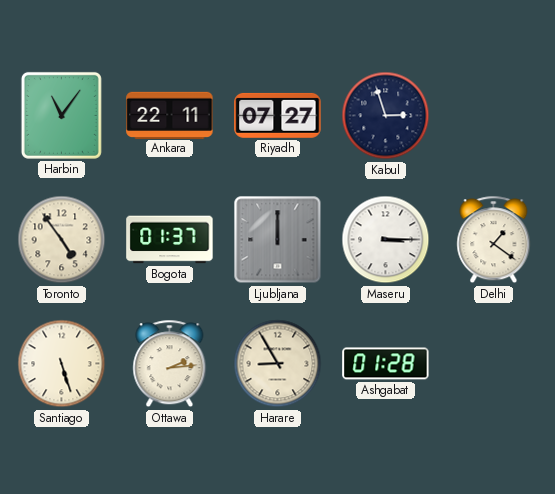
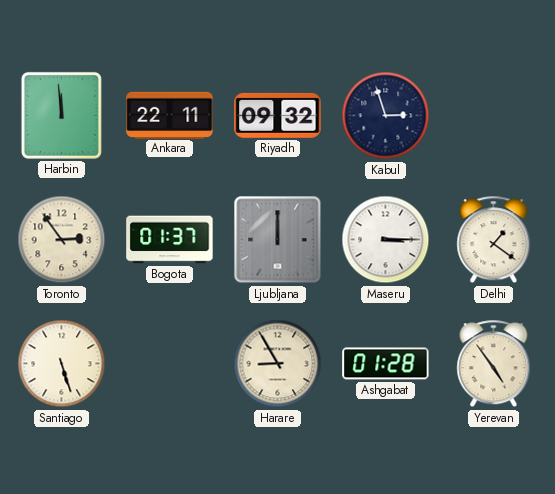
Harbin: 11:06 -> 11:59 (61, 115)
Riyadh: 07:27 -> 09:32 (278, 115)
Toronto: 4:54 -> 2:54 (62, 240)
Ottawa: 2:14 -> none (170, 364)
Yerevan: none -> 4:54 (494, 364)
